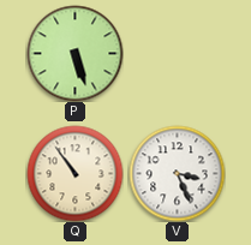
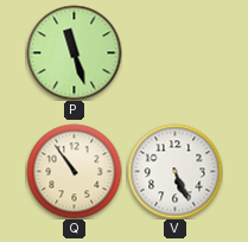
P: 5:27 -> 11:27 (74, 52)
V: 3:26 -> 5:26 (174, 171)
